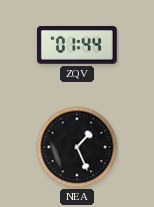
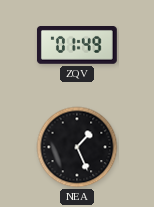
ZQV: 01:44 -> 01:49 (77, 46)
